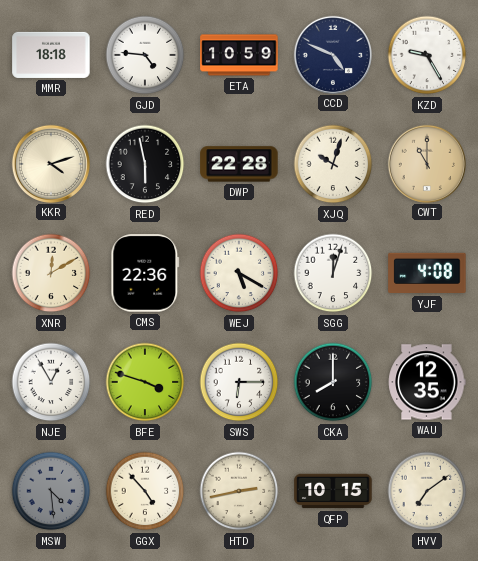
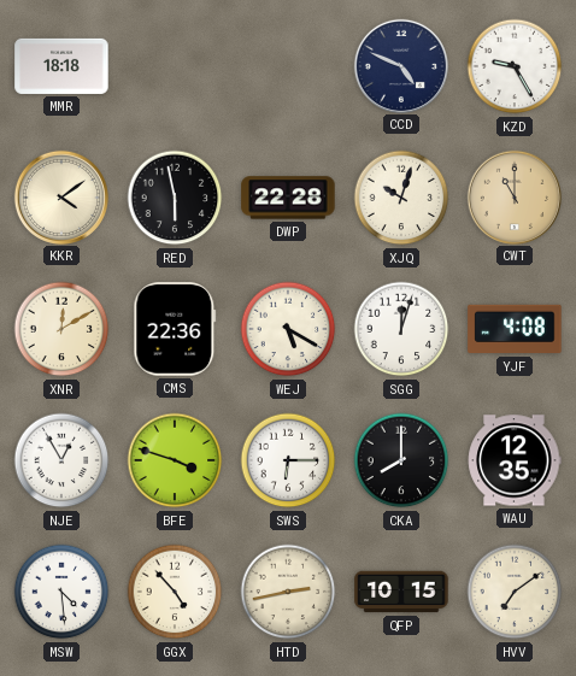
GJD: 4:46 -> none (145, 55)
ETA: 10:59 -> none (239, 55)
KKR: 4:12 -> 4:09 (60, 196)
MSW dial: grey -> white (61, 592)
